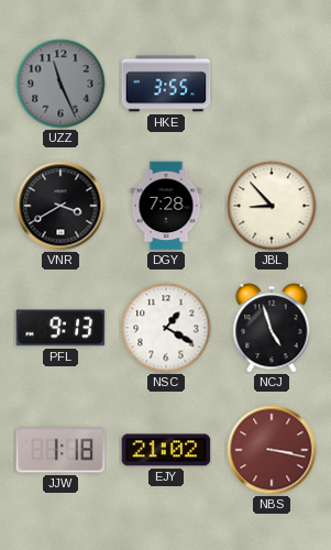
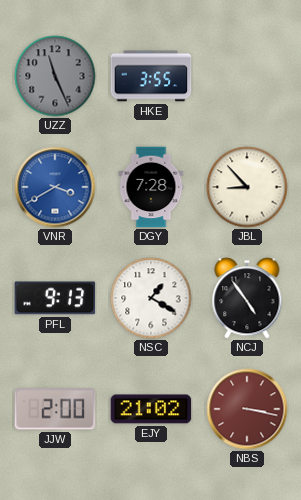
VNR dial: black -> blue (55, 187)
NCJ: 4:57 -> 4:54 (247, 298)
JJW: 1:18 -> 2:00 (55, 409)
